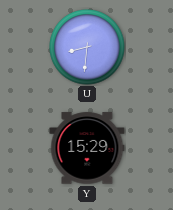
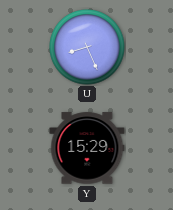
U: 8:31 -> 8:26 (87, 47)
